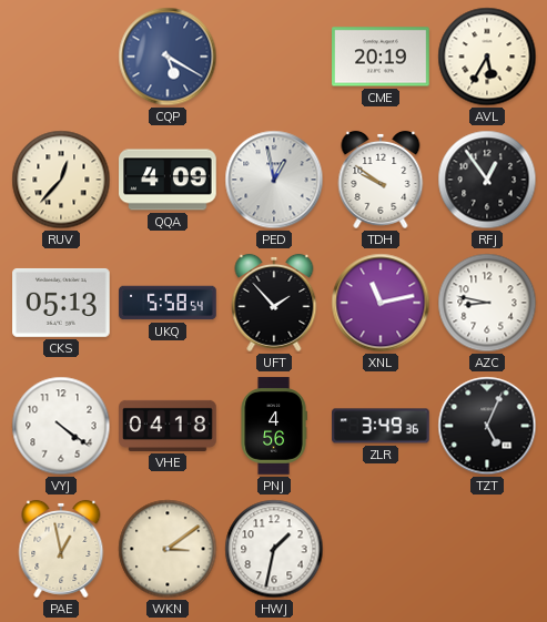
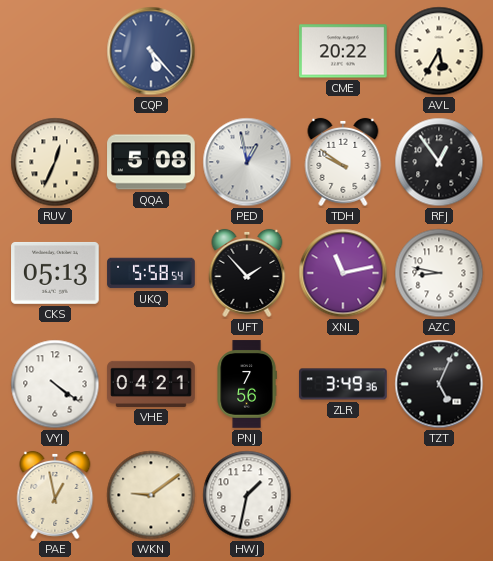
CQP: 5:20 -> 5:23 (151, 51)
CME: 20:19 -> 20:22 (343, 51)
RUV: 12:37 -> 12:34 (55, 162)
QQA: 4:09 -> 5:08 (151, 162)
VHE: 04:18 -> 04:21 (151, 384)
PNJ: 4:56 -> 7:56 (247, 384)
WKN: 3:09 -> 9:09 (151, 495)
